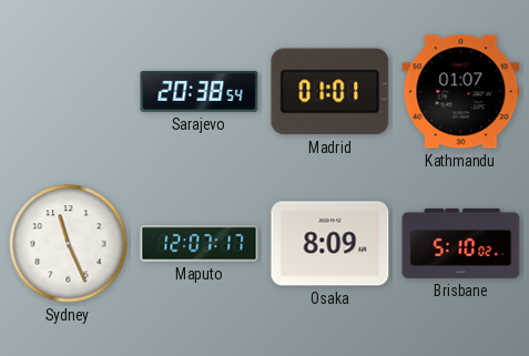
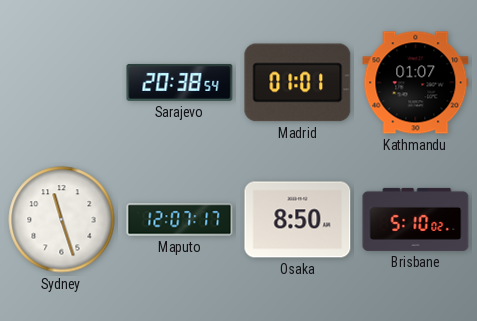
Sydney: 11:26 -> 11:27 (62, 220)
Osaka: 8:09 -> 8:50 (298, 220)
